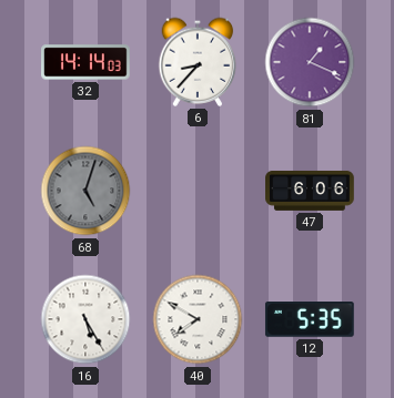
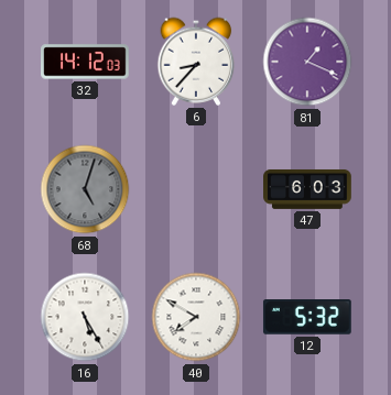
32: 14:14 -> 14:12 (85, 62)
47: 6:06 -> 6:03 (307, 189)
12: 5:35 -> 5:32 (307, 318)
